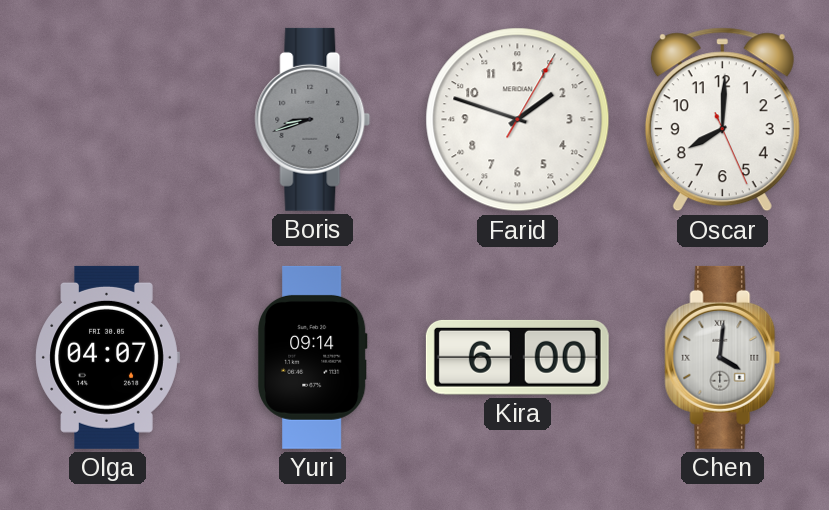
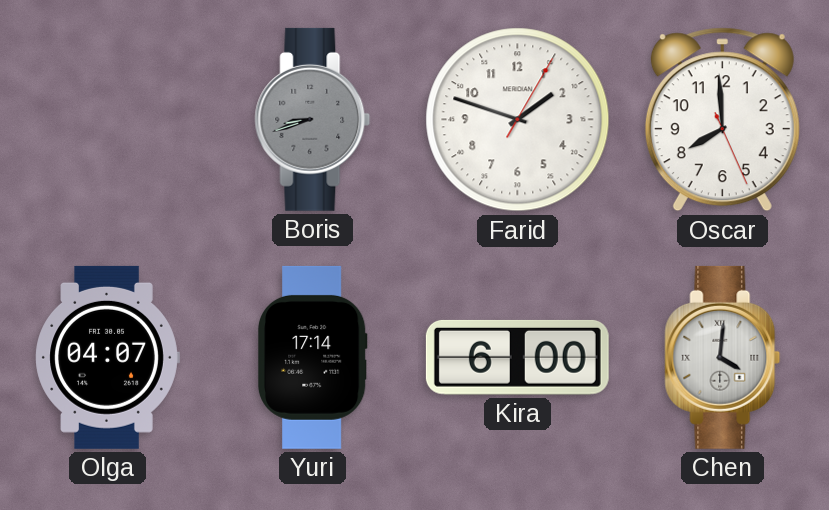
Oscar: 8:00 -> 7:59 (722, 120)
Yuri: 09:14 -> 17:14 (312, 357)
